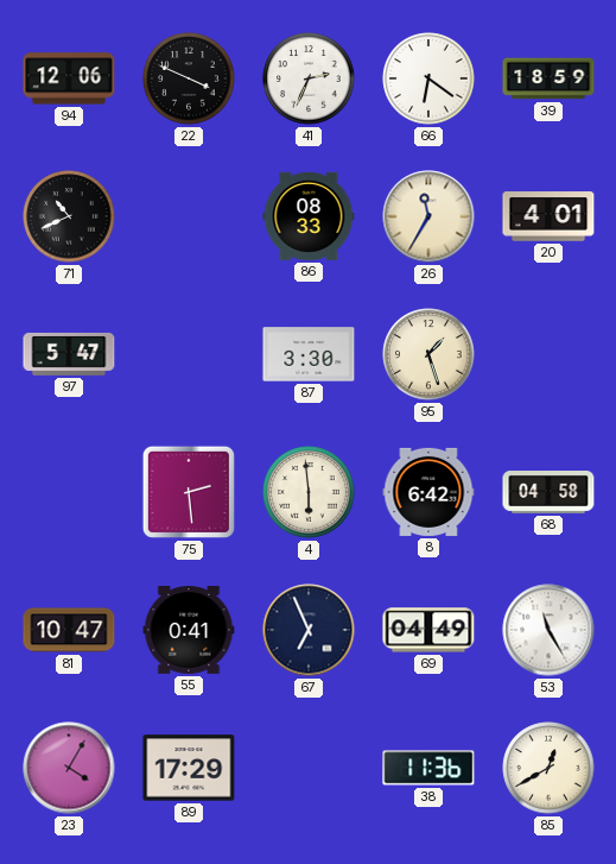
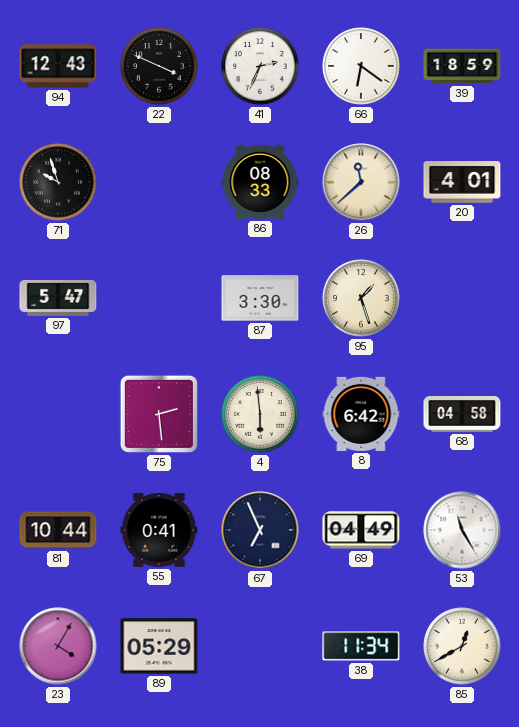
94: 12:06 -> 12:43 (58, 66)
71: 10:41 -> 9:57 (58, 182)
26: 11:35 -> 11:38 (361, 182)
81: 10:47 -> 10:44 (58, 530)
89: 17:29 -> 05:29 (159, 646)
38: 11:36 -> 11:34 (361, 646)
